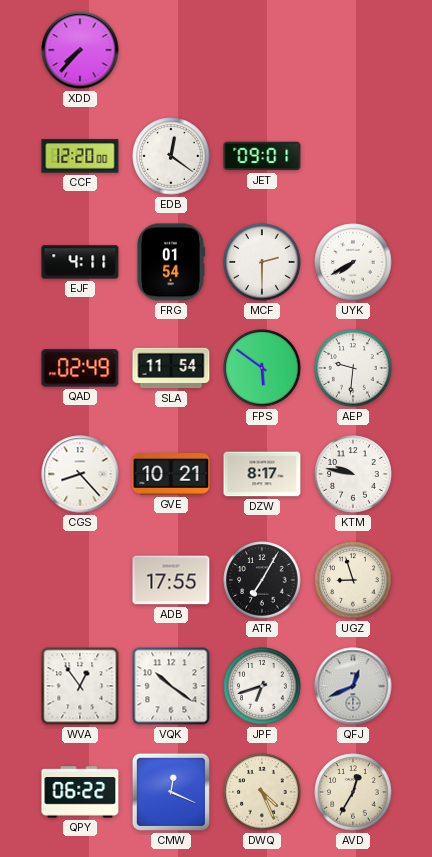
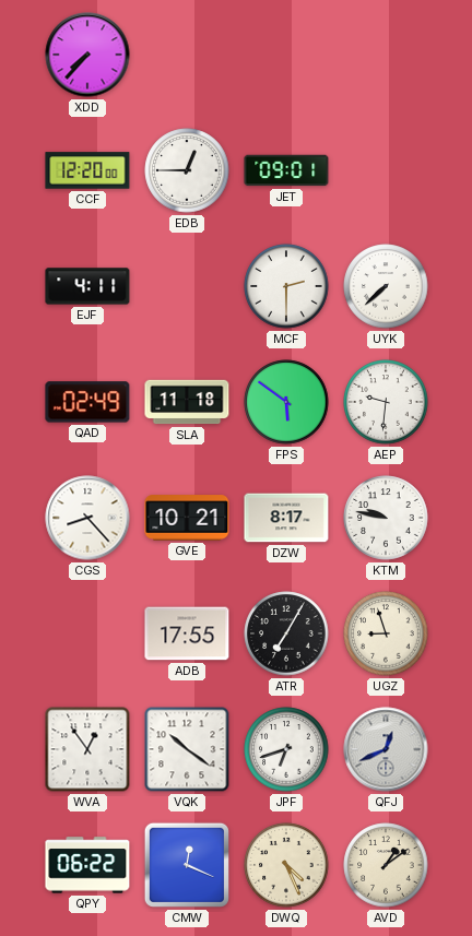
EDB: 12:21 -> 12:45 (187, 170)
FRG: 01:54 -> none (171, 262)
UYK: 7:40 -> 7:38 (386, 286)
SLA: 11:54 -> 11:18 (187, 402)
AVD: 12:35 -> 1:09 (386, 865)
